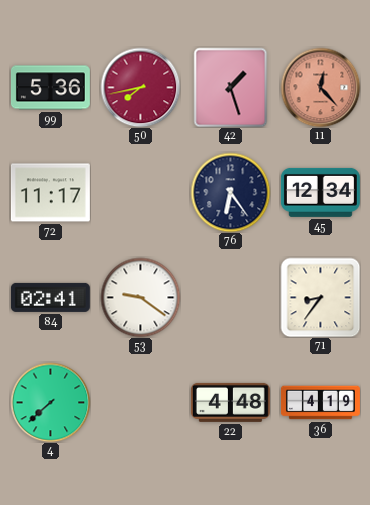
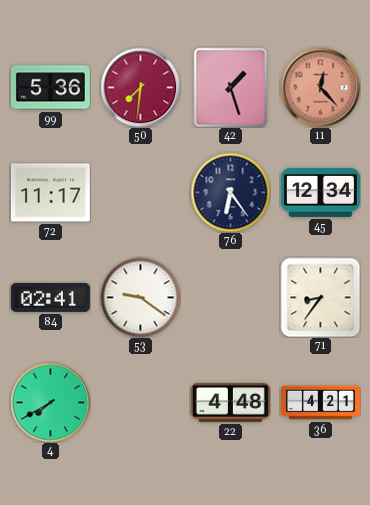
50: 7:43 -> 7:31 (140, 87)
4: 7:38 -> 7:40 (50, 402)
36: 4:19 -> 4:21 (320, 403)
